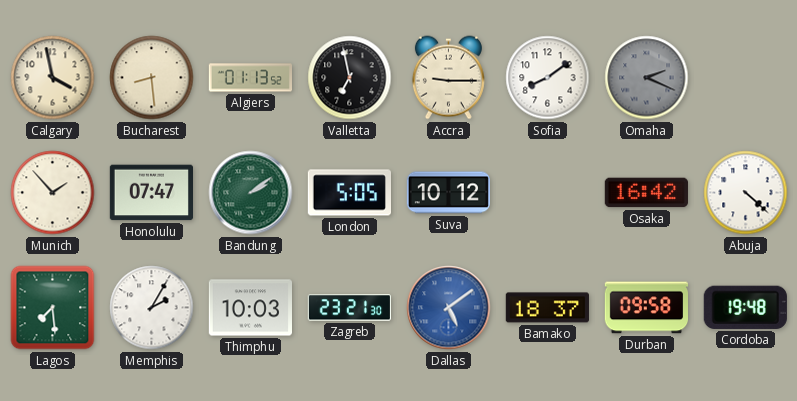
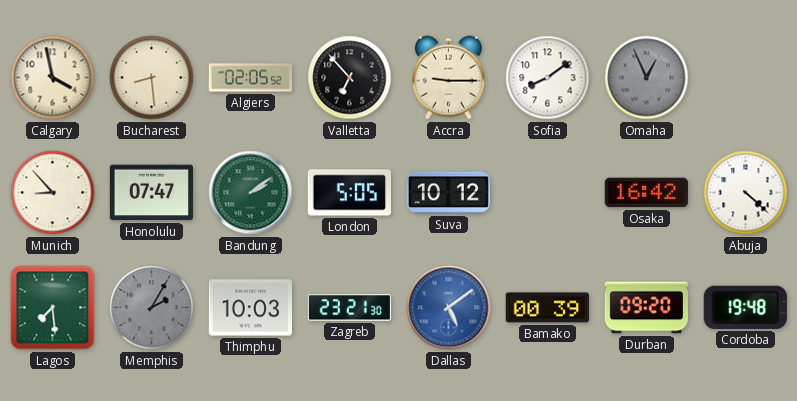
Algiers: 01:13 -> 02:05 (250, 78)
Valletta: 6:58 -> 6:53 (350, 78)
Omaha: 2:19 -> 12:56 (647, 78)
Munich: 1:53 -> 8:53 (53, 193)
Memphis dial: white -> grey (152, 308)
Bamako: 18:37 -> 00:39 (547, 308)
Durban: 09:58 -> 09:20 (646, 308)
